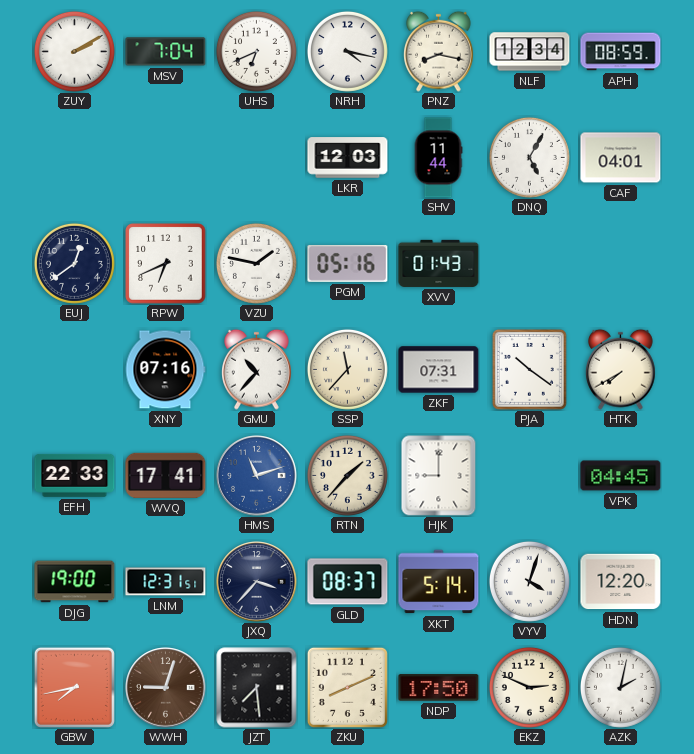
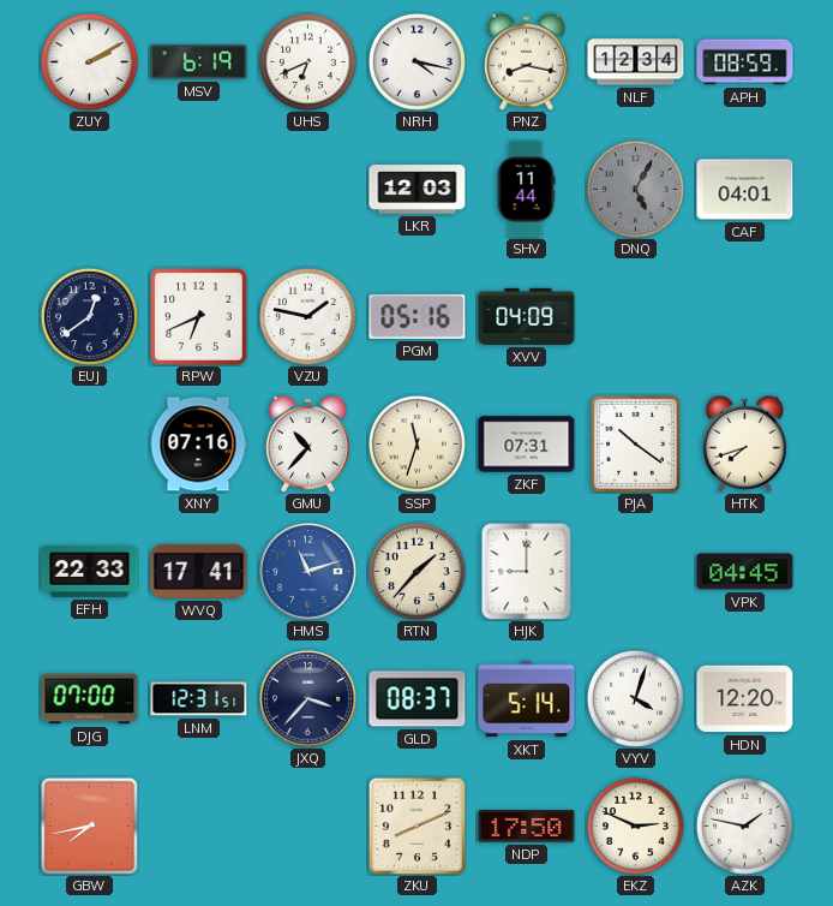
MSV: 7:04 -> 6:19 (199, 62)
DNQ dial: white -> grey (635, 189)
XVV: 01:43 -> 04:09 (527, 316)
SSP: 11:37 -> 11:33 (416, 443)
HTK: 7:40 -> 7:42 (745, 443)
DJG: 19:00 -> 07:00 (90, 699)
WWH: 9:03 -> none (166, 688)
JZT: 7:29 -> none (257, 688)
AZK: 2:02 -> 1:47 (744, 825)
